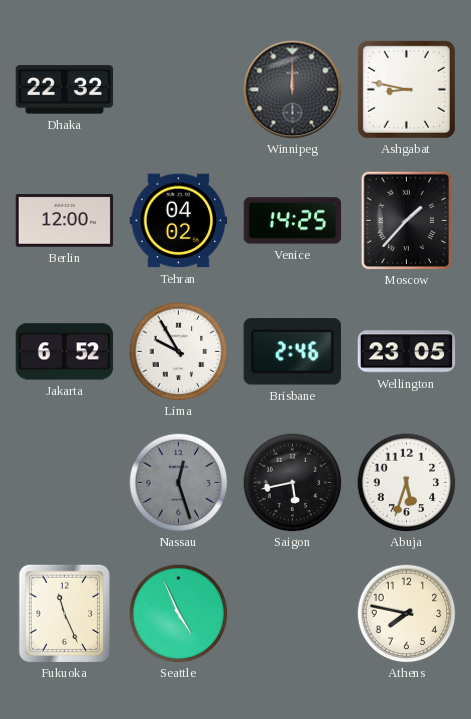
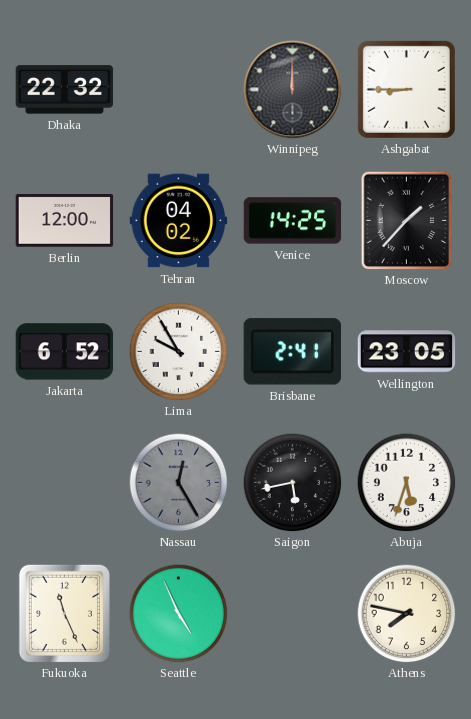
Ashgabat: 8:47 -> 8:45 (406, 89)
Brisbane: 2:46 -> 2:41 (292, 352)
Nassau: 12:27 -> 12:25 (179, 483)
